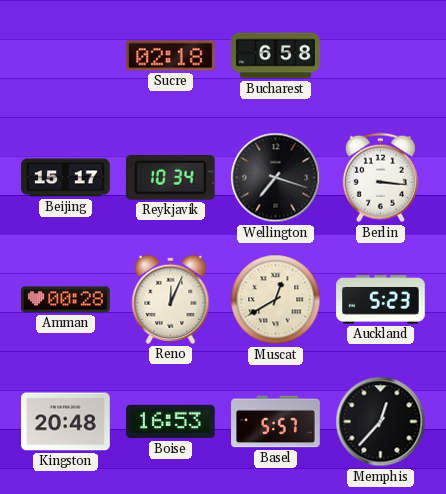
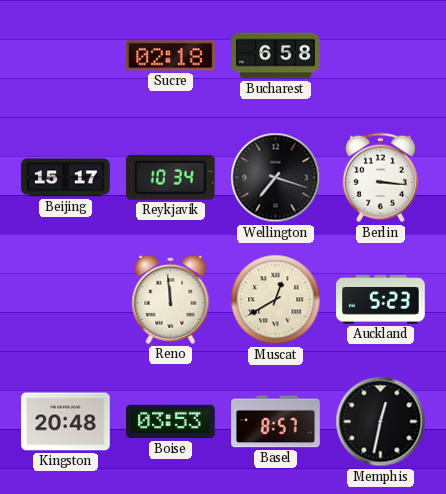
Amman: 00:28 -> none (66, 300)
Reno: 12:04 -> 11:59 (171, 299)
Boise: 16:53 -> 03:53 (171, 422)
Basel: 5:57 -> 8:57 (276, 422)
Memphis: 12:37 -> 12:32 (381, 422)
